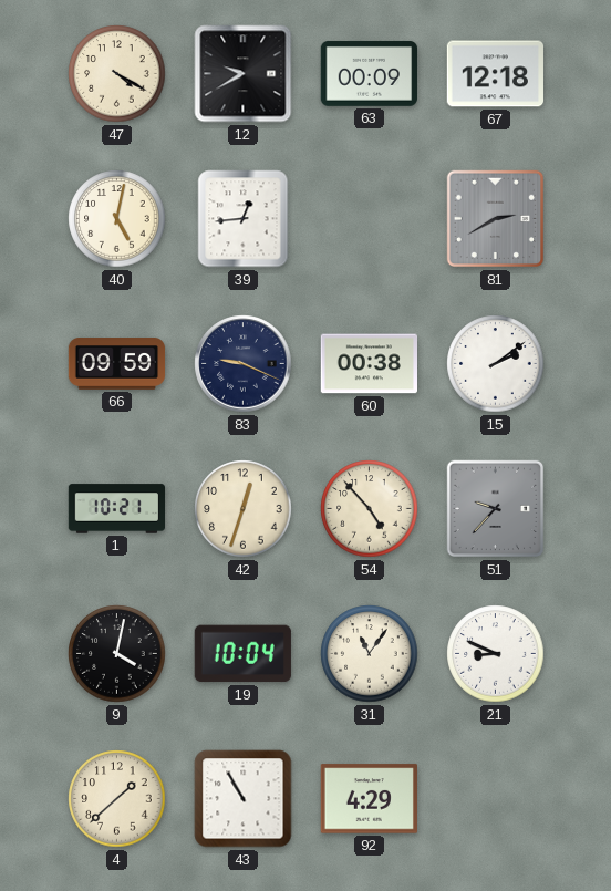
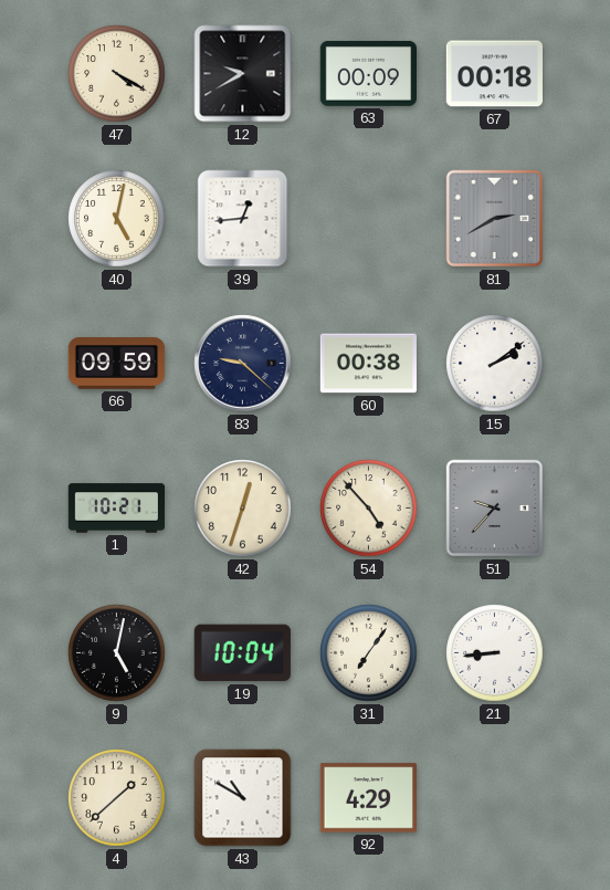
67: 12:18 -> 00:18 (494, 74)
83: 9:19 -> 9:22 (243, 364)
9: 4:02 -> 5:02 (117, 653)
31: 11:06 -> 7:06 (369, 653)
21: 8:49 -> 8:44 (495, 653)
43: 10:55 -> 10:50 (243, 798)
